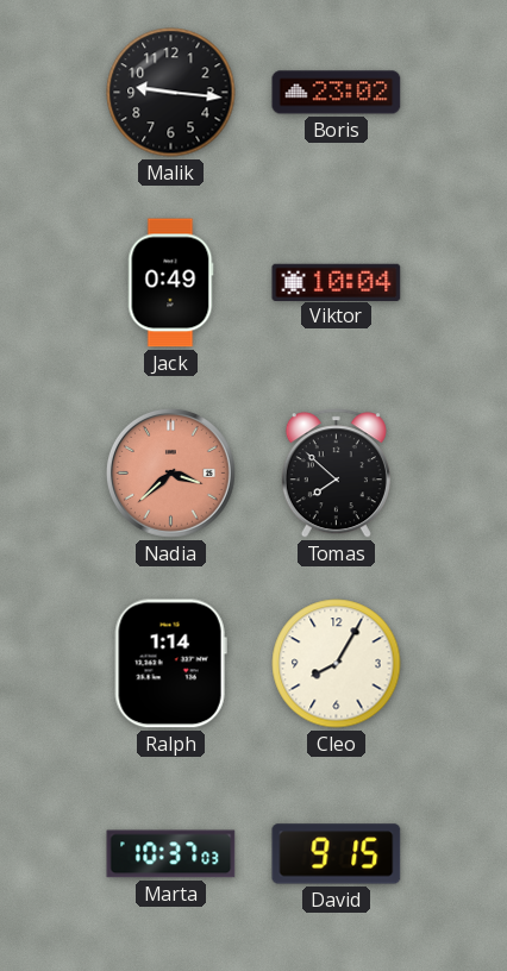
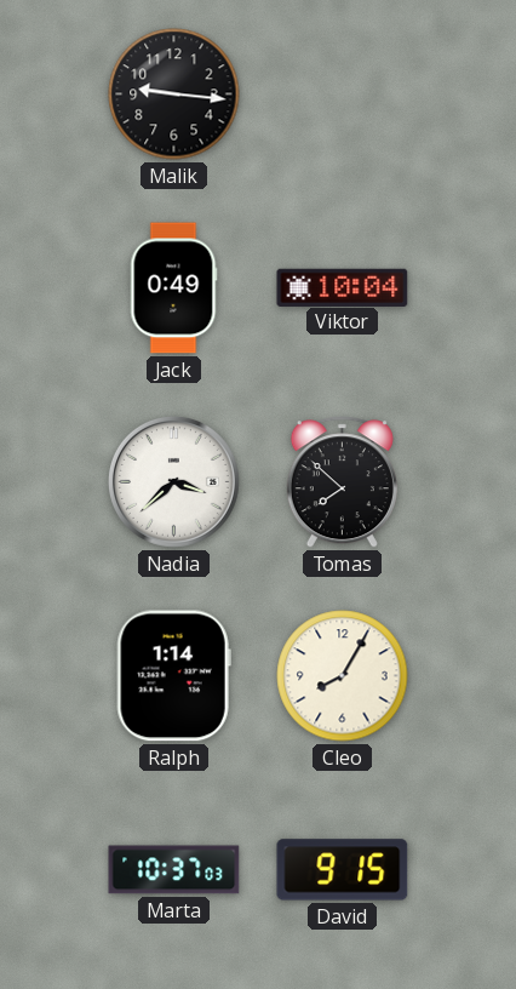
Boris: 23:02 -> none (337, 93)
Nadia dial: salmon -> white (173, 481)
